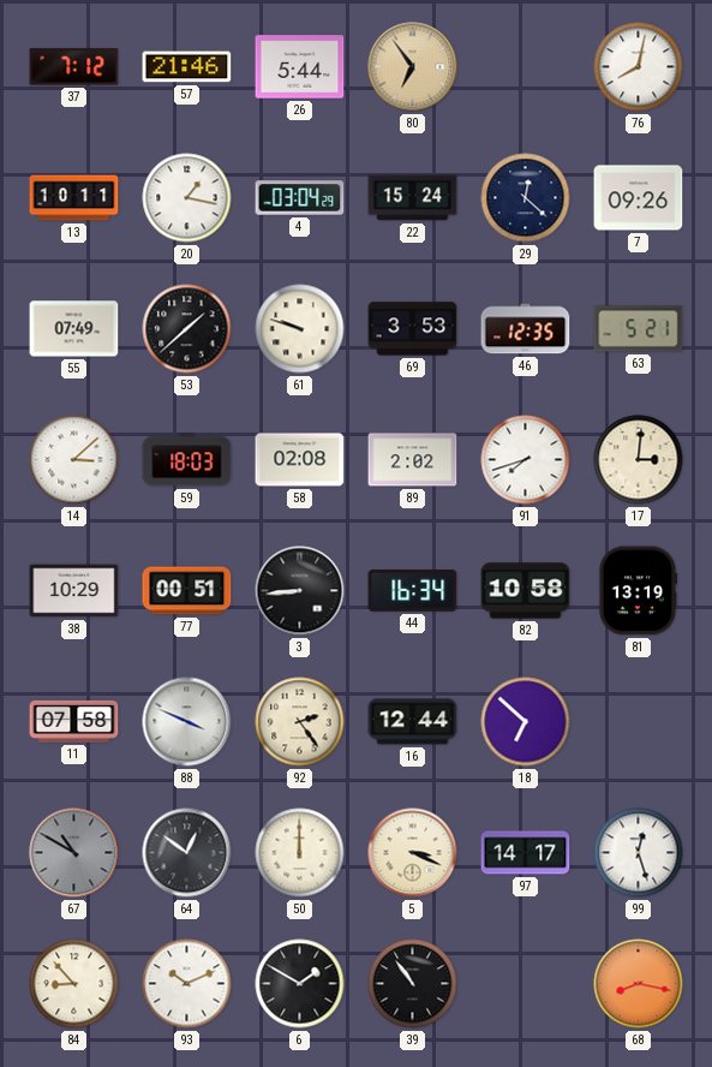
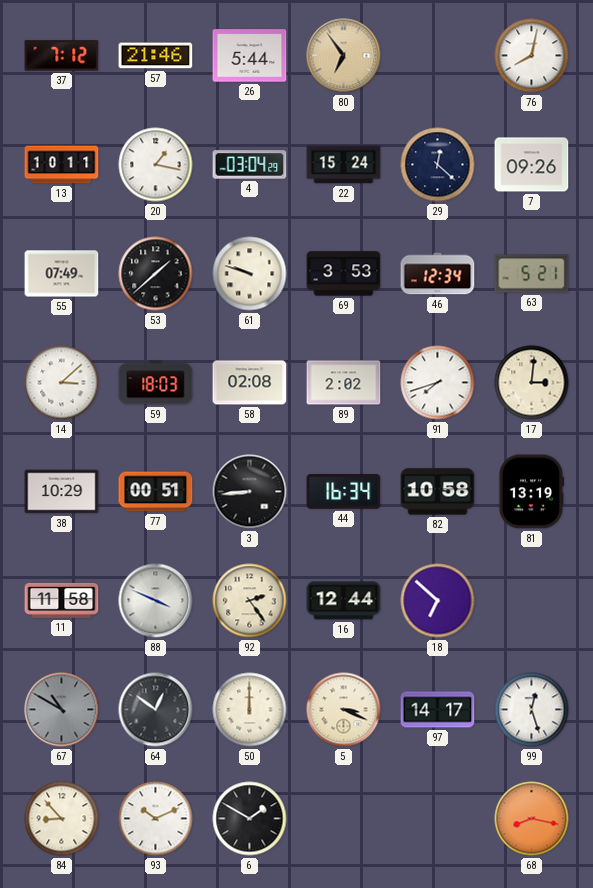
46: 12:35 -> 12:34 (438, 274)
11: 07:58 -> 11:58 (62, 600)
39: 10:54 -> none (413, 984)
